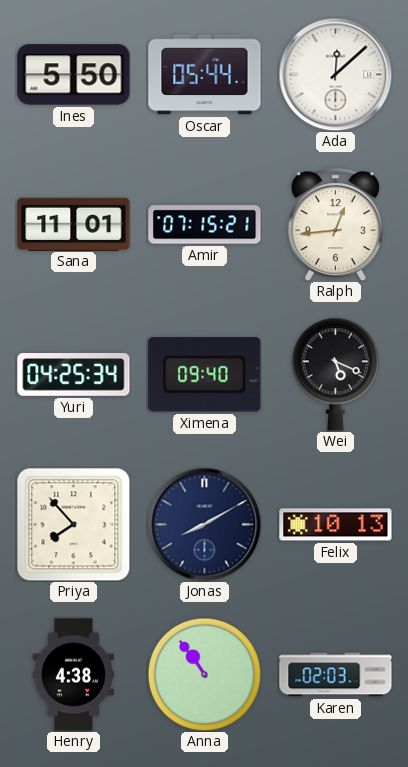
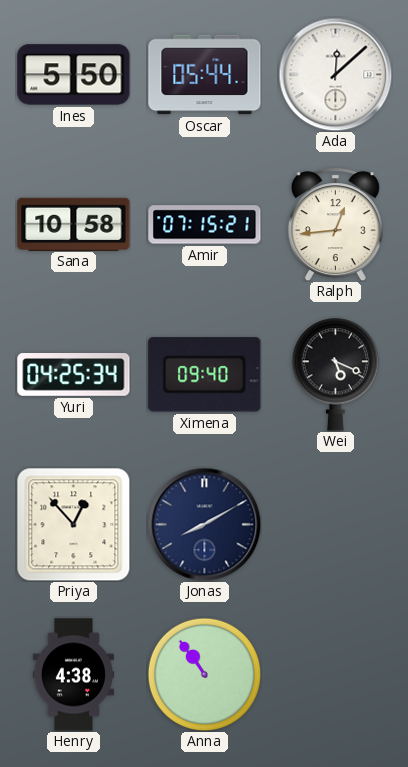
Sana: 11:01 -> 10:58 (74, 224)
Priya: 7:53 -> 12:53 (73, 524)
Felix: 10:13 -> none (336, 525)
Karen: 02:03 -> none (336, 675)
